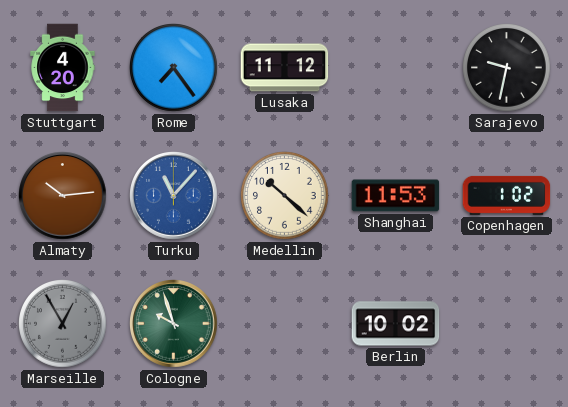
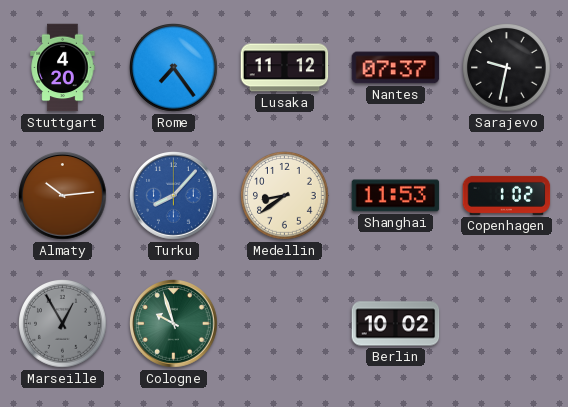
Nantes: none -> 07:37 (396, 68)
Turku: 11:07 -> 8:07 (174, 196)
Medellin: 10:22 -> 8:39 (285, 196)
